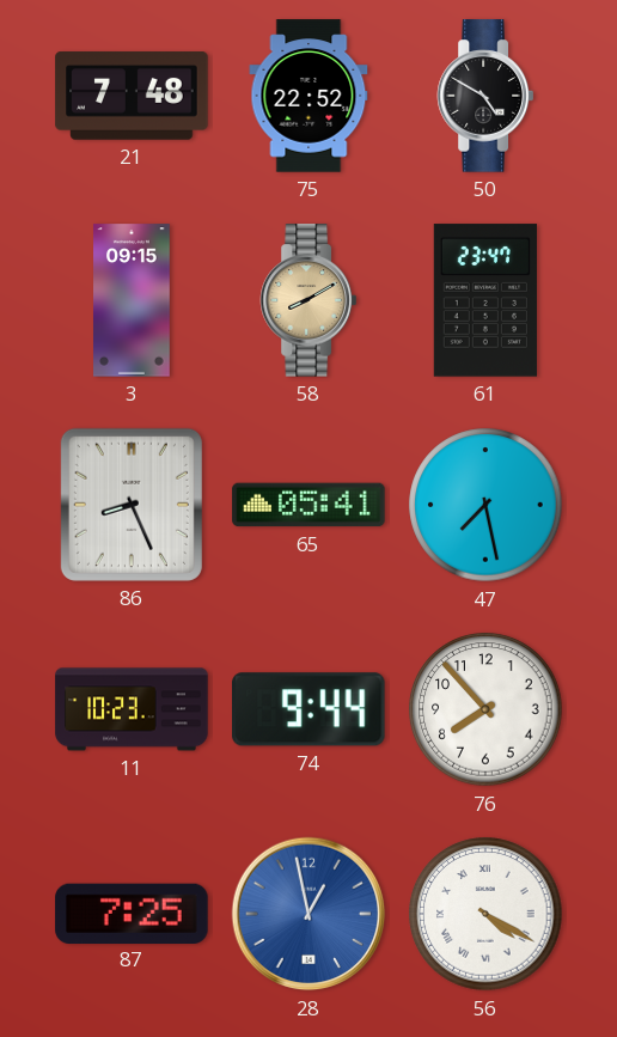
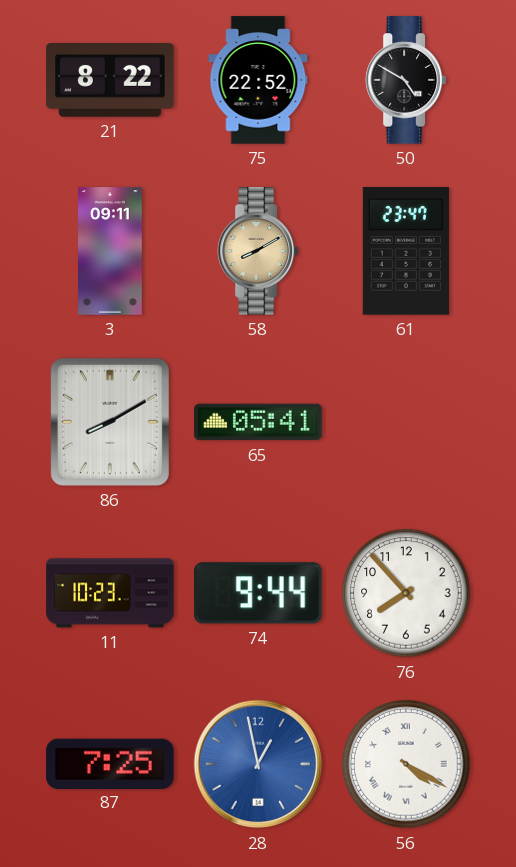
21: 7:48 -> 8:22 (110, 80)
3: 09:15 -> 09:11 (111, 251)
86: 8:26 -> 8:10 (110, 422)
47: 7:28 -> none (485, 505)
